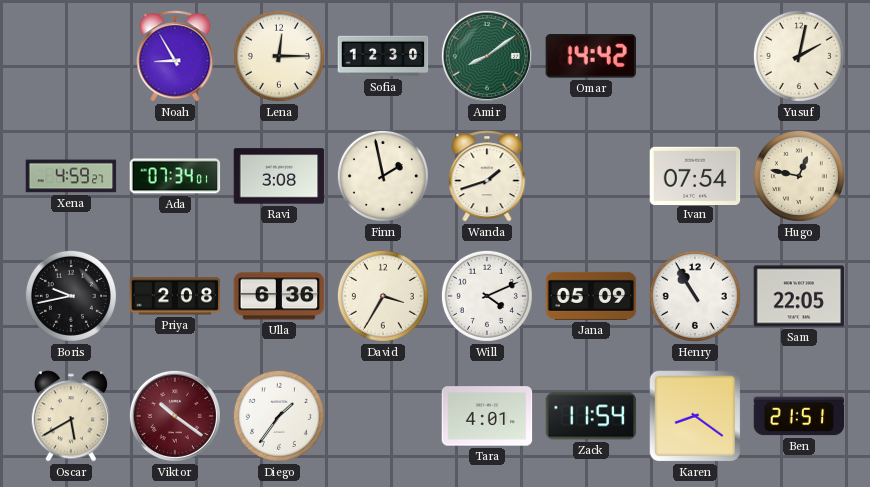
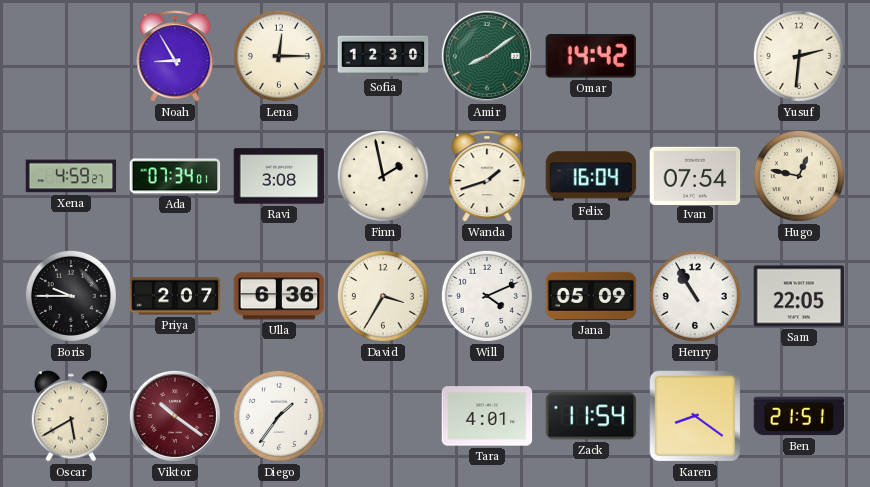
Yusuf: 2:02 -> 2:31 (799, 56)
Felix: none -> 16:04 (591, 176)
Boris: 9:43 -> 9:45 (71, 296)
Priya: 2:08 -> 2:07 (175, 296)
